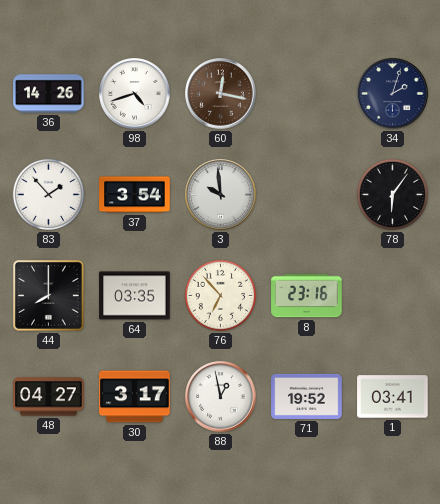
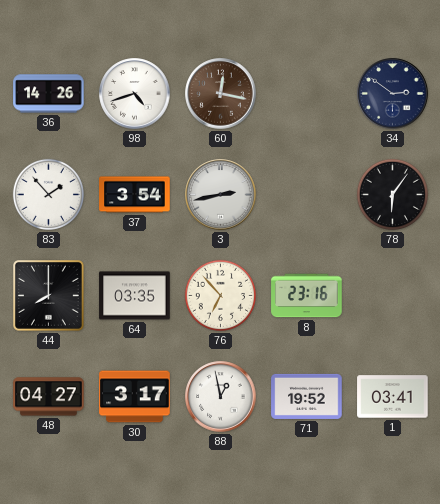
34: 2:03 -> 2:51 (393, 94)
3: 9:59 -> 2:43 (221, 195)
